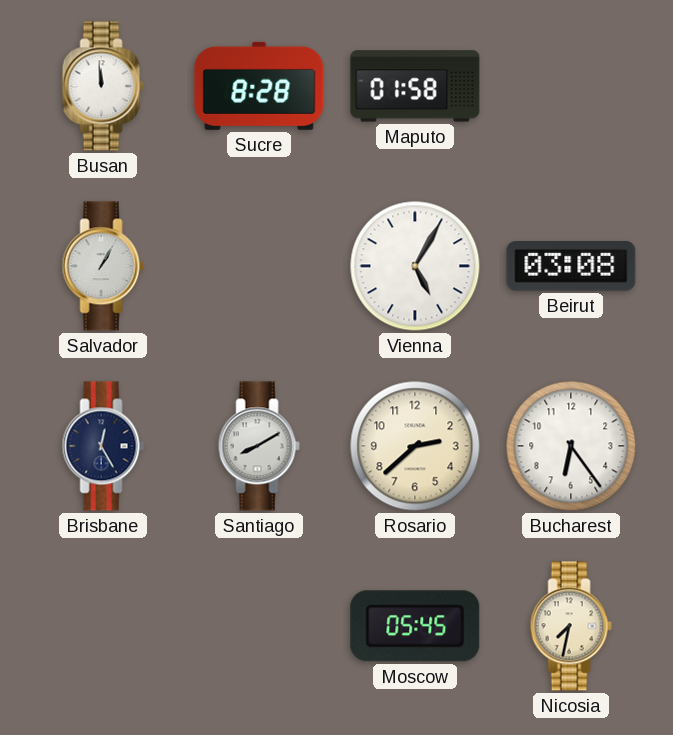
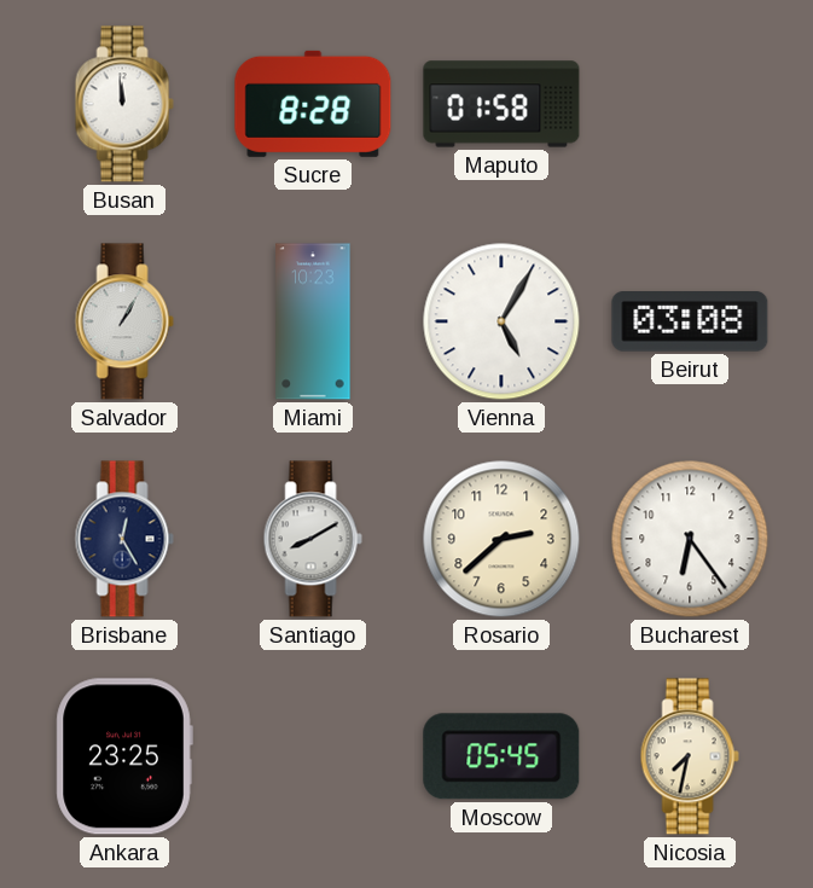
Miami: none -> 10:23 (313, 321)
Ankara: none -> 23:25 (124, 756)
